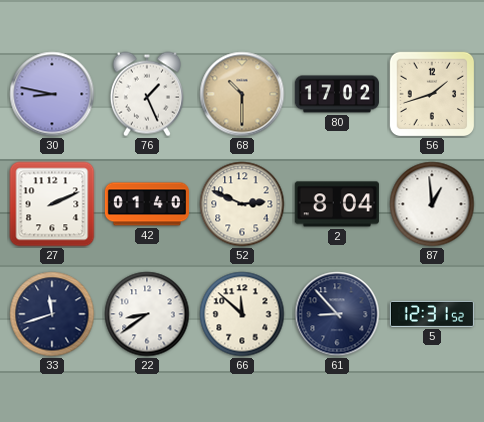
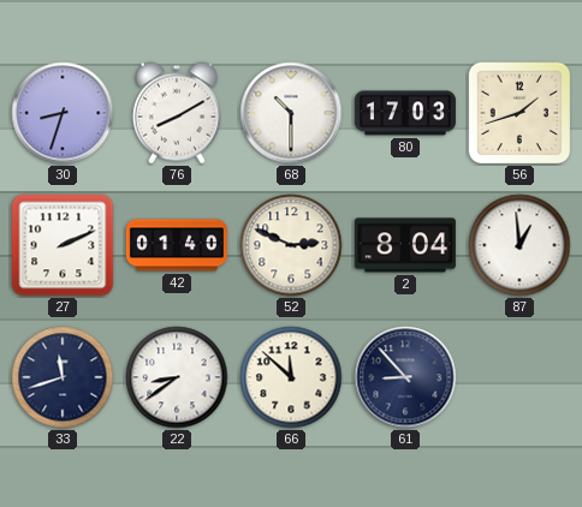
30: 8:47 -> 8:33 (63, 113)
76: 1:26 -> 8:10 (177, 113)
68 dial: champagne -> white (291, 113)
80: 17:02 -> 17:03 (405, 113)
5: 12:31 -> none (432, 314)
